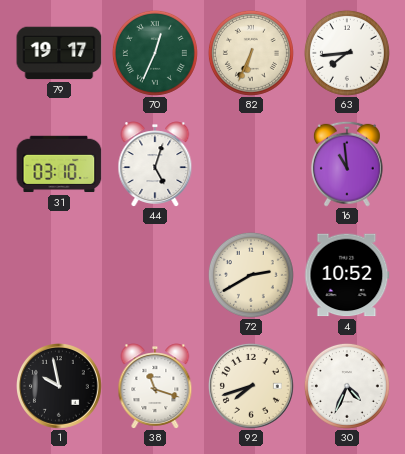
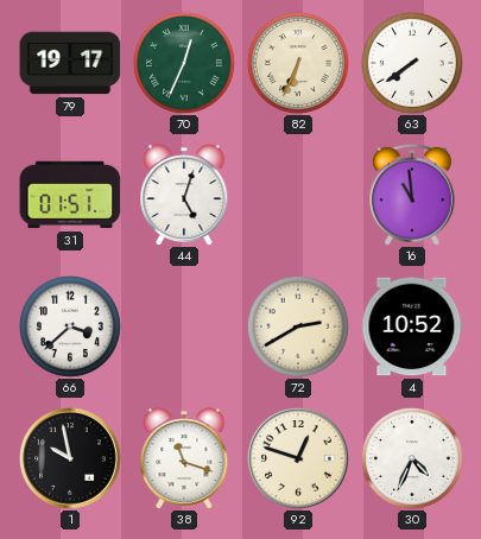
63: 7:44 -> 7:39 (412, 63)
31: 03:10 -> 01:51 (70, 195)
66: none -> 3:38 (70, 326)
92: 7:42 -> 12:48 (299, 459)
